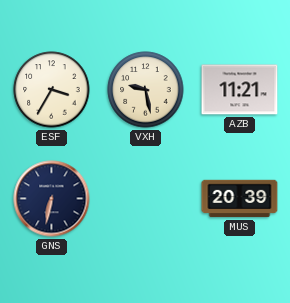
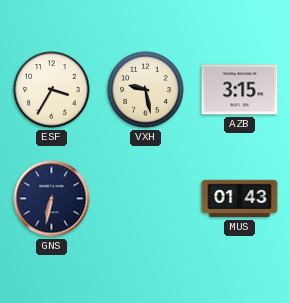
AZB: 11:21 -> 3:15 (240, 90)
MUS: 20:39 -> 01:43 (240, 199)
